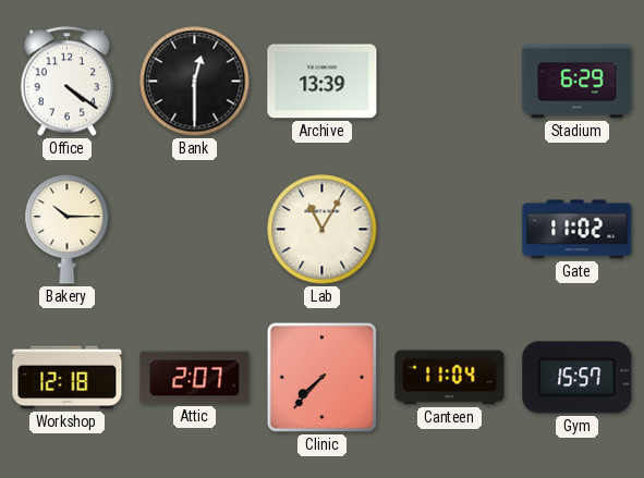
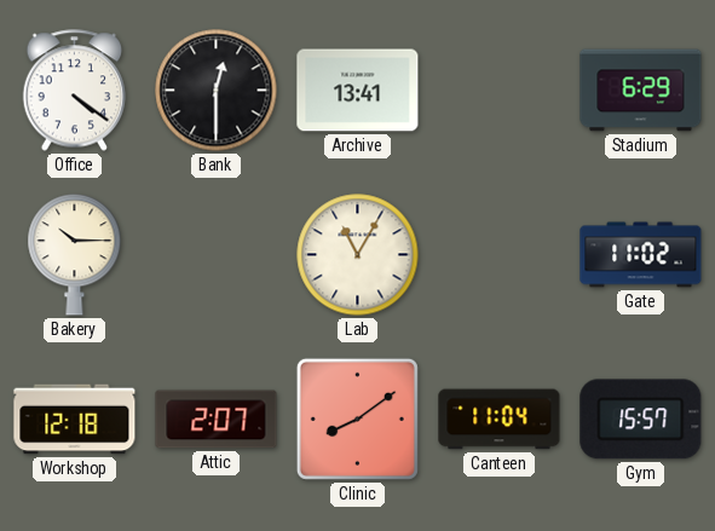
Archive: 13:39 -> 13:41 (358, 91)
Clinic: 7:37 -> 8:09 (357, 419)
